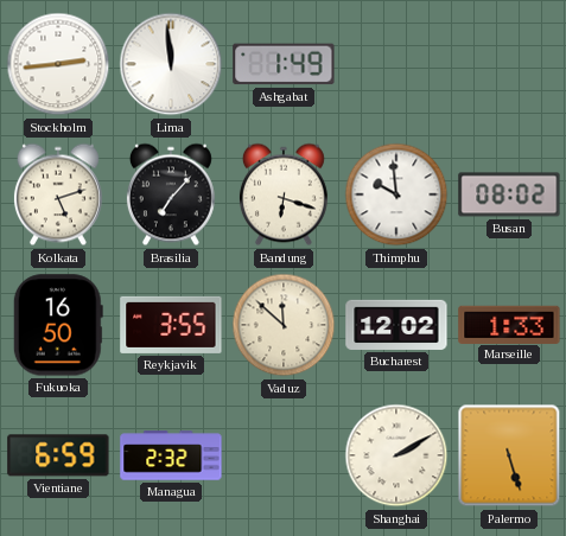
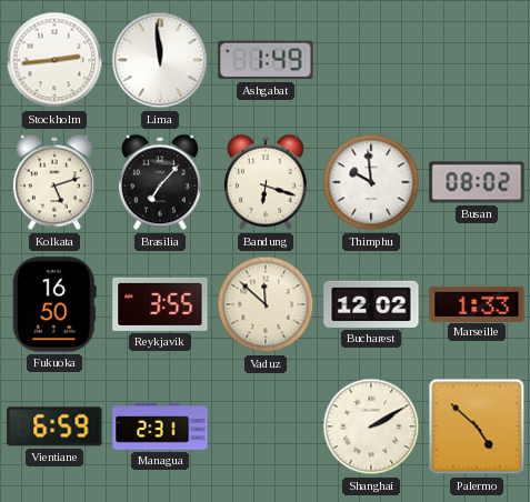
Managua: 2:32 -> 2:31 (160, 426)
Palermo: 5:27 -> 4:52 (477, 426)
